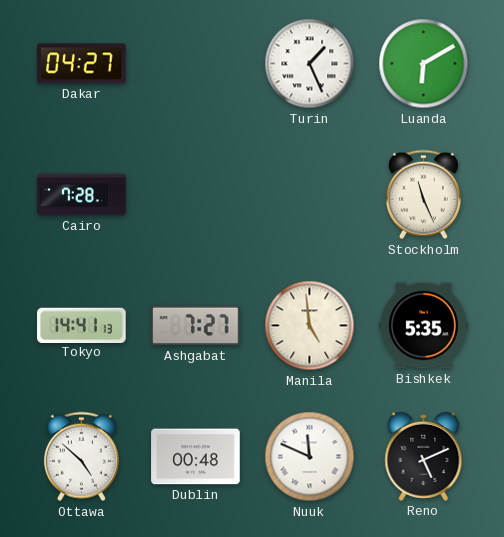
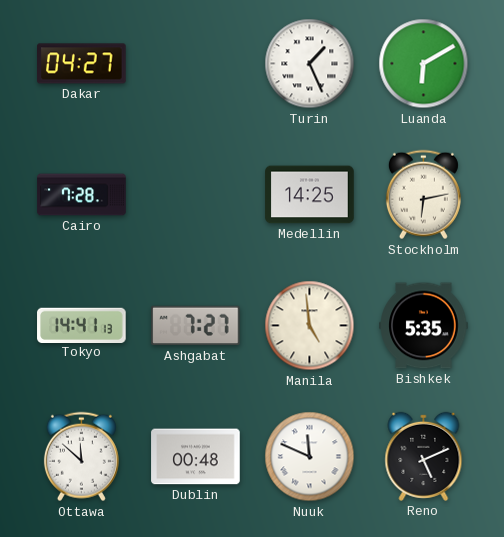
Medellin: none -> 14:25 (310, 195)
Stockholm: 11:26 -> 6:13 (423, 195)
Ottawa: 4:52 -> 11:52 (81, 457)
